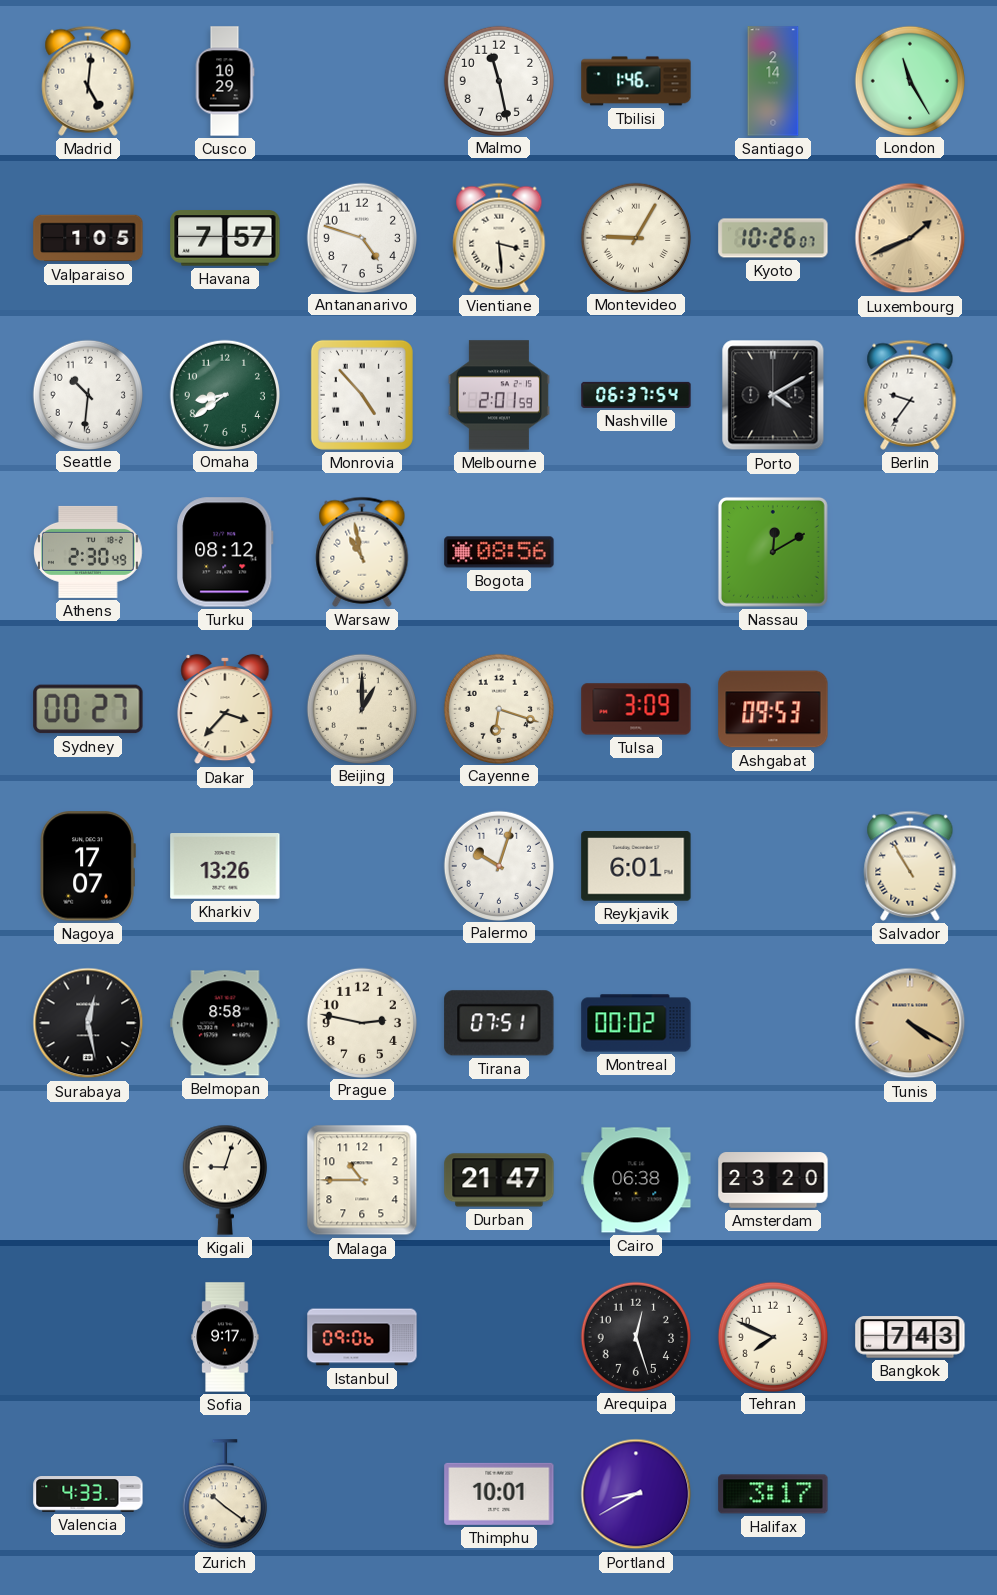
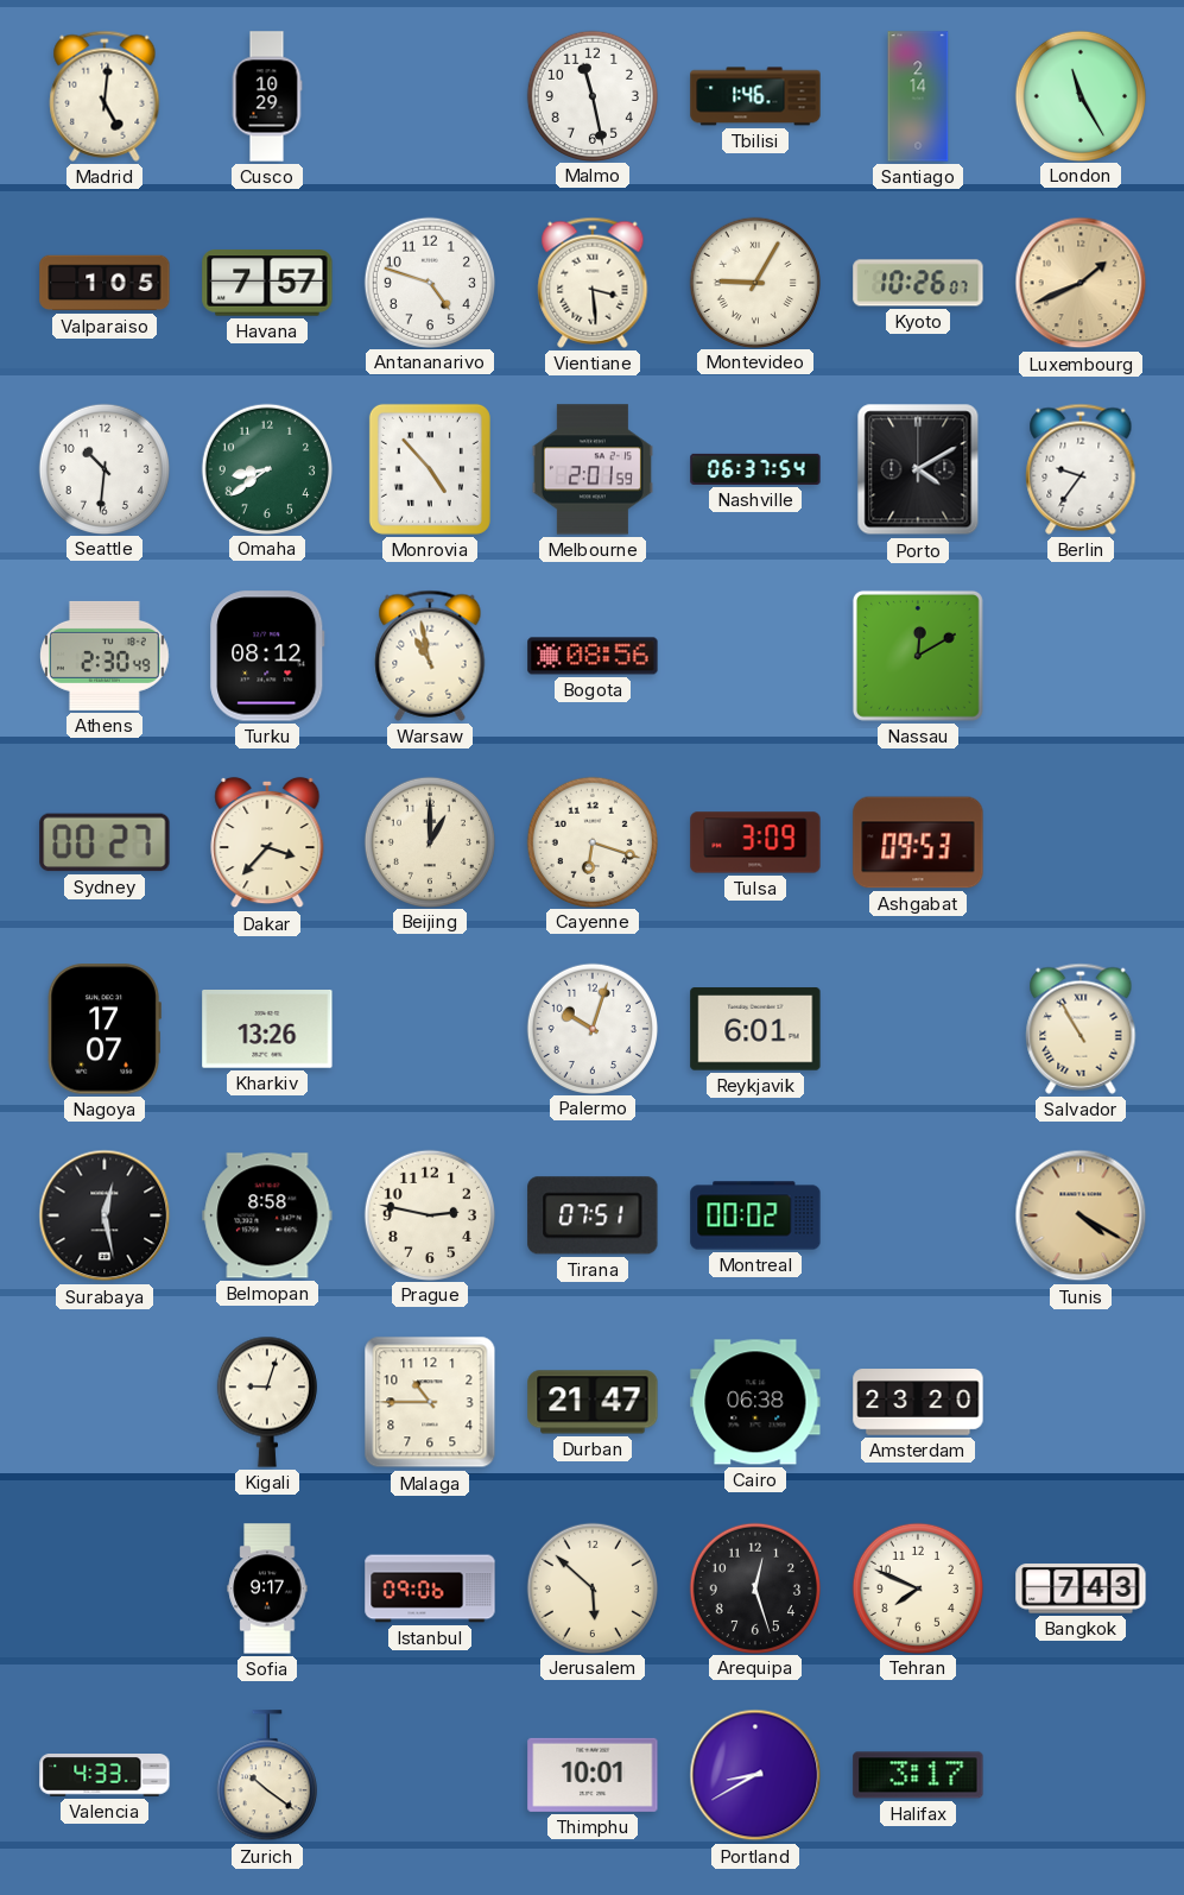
Jerusalem: none -> 5:52 (591, 1587)
